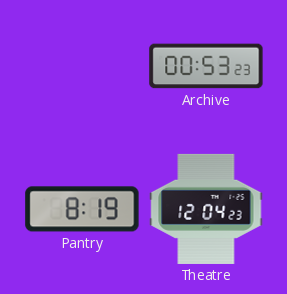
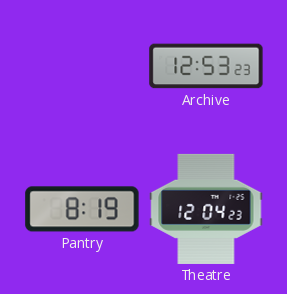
Archive: 00:53 -> 12:53 (206, 66)
